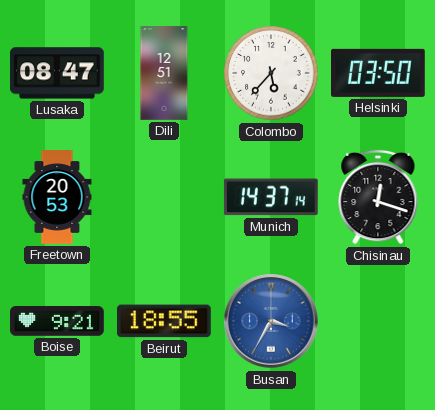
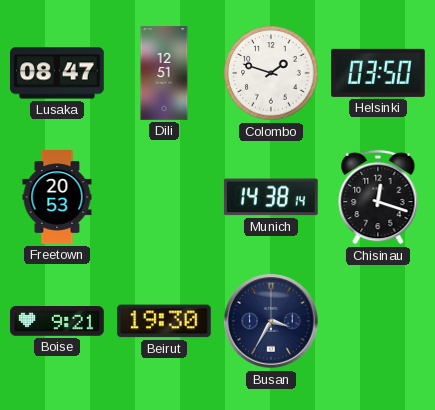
Colombo: 5:37 -> 1:48 (271, 73)
Munich: 14:37 -> 14:38 (271, 197)
Beirut: 18:55 -> 19:30 (165, 321)
Busan dial: blue -> navy (271, 321)
